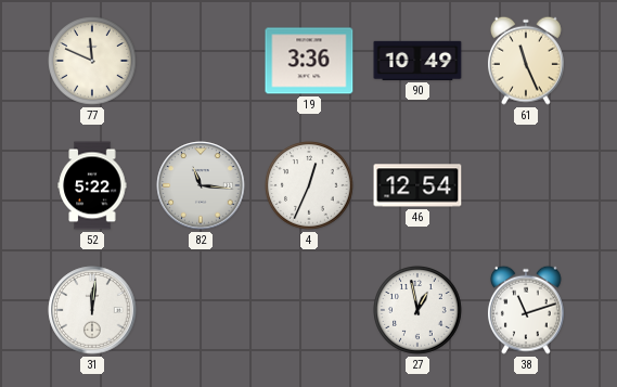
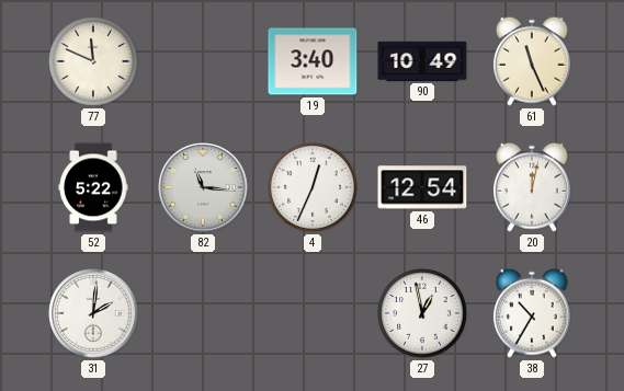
19: 3:36 -> 3:40 (313, 61)
20: none -> 12:02 (532, 187)
31: 12:01 -> 2:01 (93, 313)
38: 11:12 -> 10:35 (532, 313)
